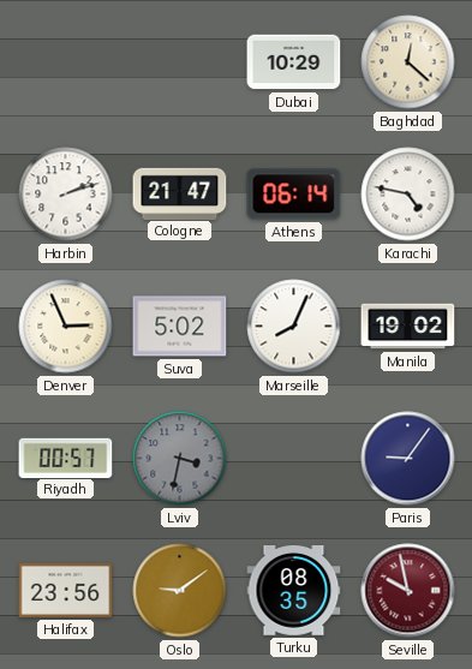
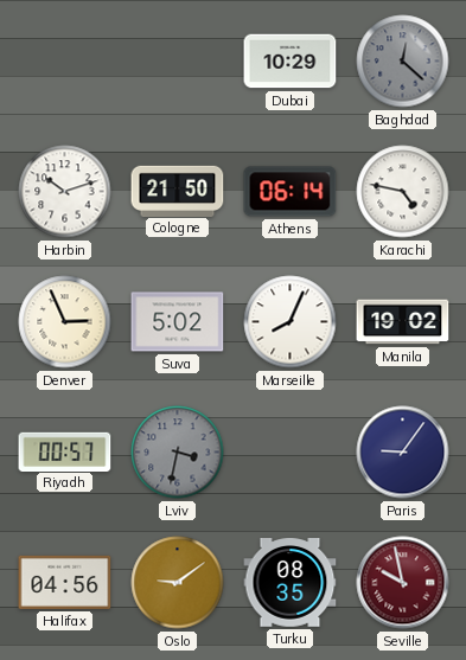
Baghdad dial: cream -> grey (403, 62)
Harbin: 2:12 -> 10:12 (65, 192)
Cologne: 21:47 -> 21:50 (178, 191)
Halifax: 23:56 -> 04:56 (65, 582)
